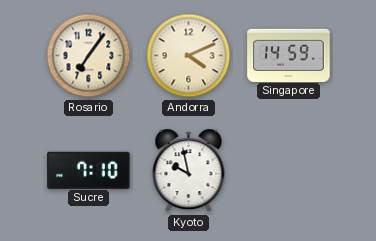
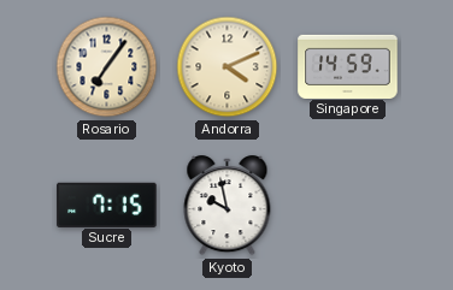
Sucre: 7:10 -> 7:15 (107, 205)
